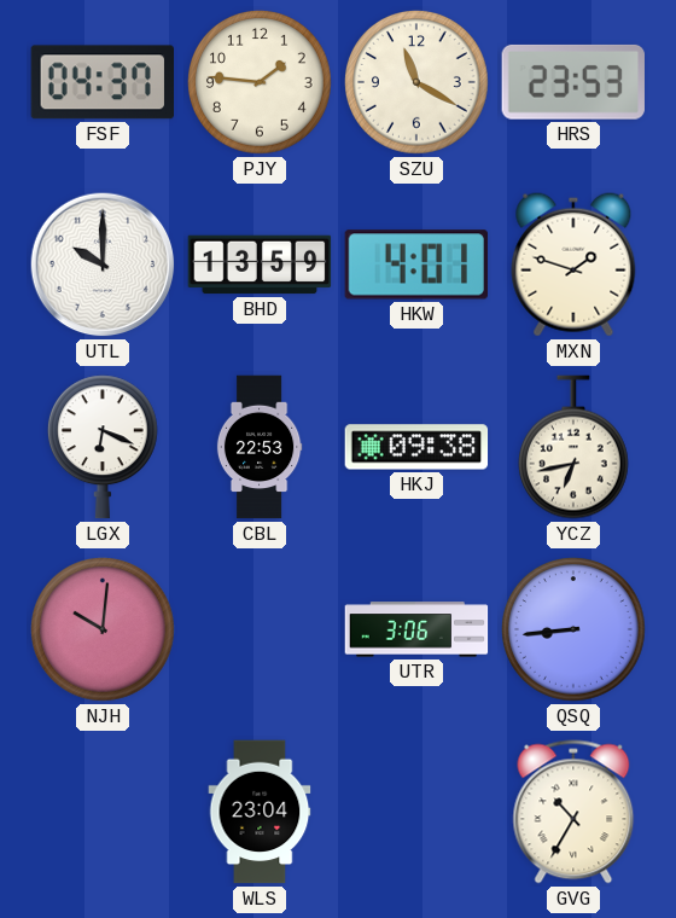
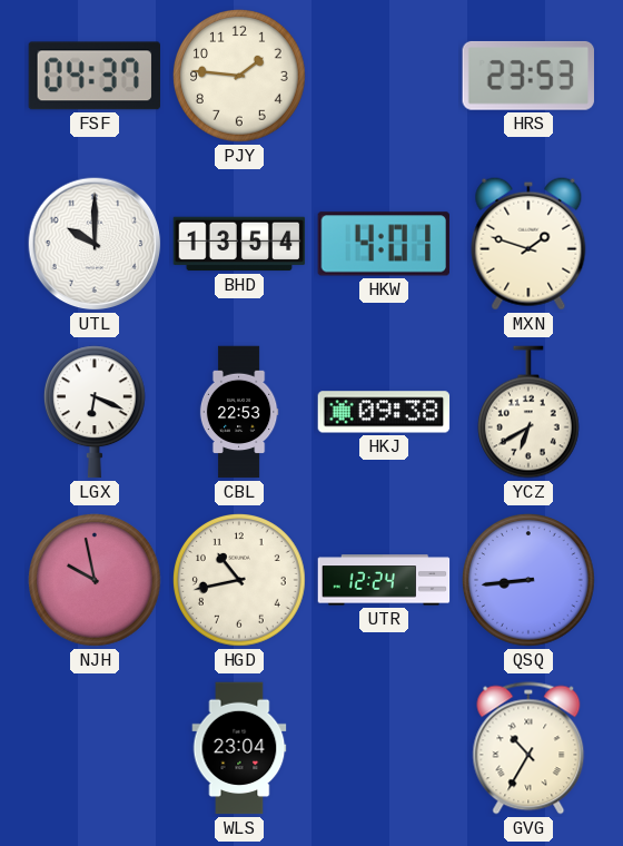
SZU: 11:20 -> none (418, 83)
BHD: 13:59 -> 13:54 (239, 244)
YCZ: 6:43 -> 6:40 (528, 412)
NJH: 10:01 -> 9:58 (96, 581)
HGD: none -> 10:43 (240, 581)
UTR: 3:06 -> 12:24 (384, 580)
